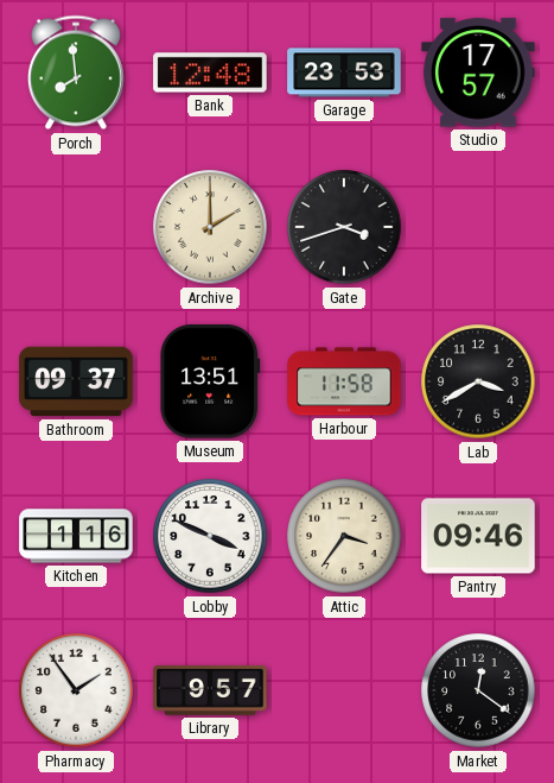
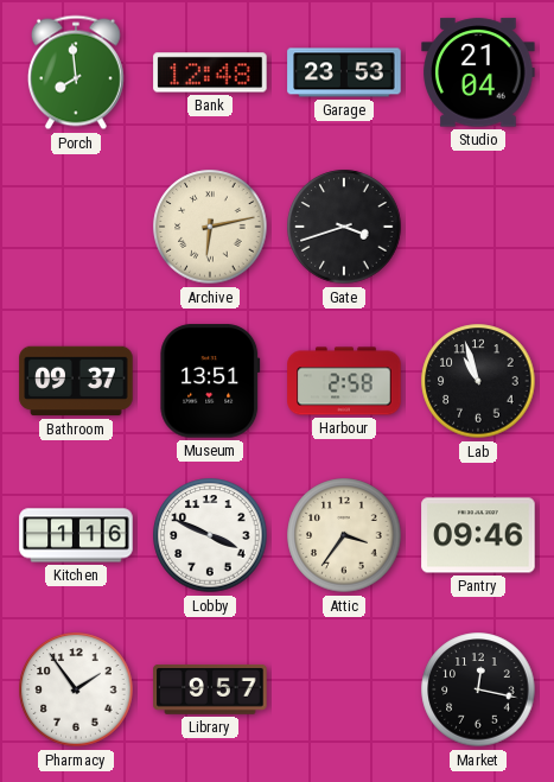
Studio: 17:57 -> 21:04 (478, 72)
Archive: 2:00 -> 6:13 (210, 227)
Harbour: 11:58 -> 2:58 (344, 381)
Lab: 3:40 -> 10:57 (478, 381)
Market: 12:21 -> 12:17 (478, 689)
